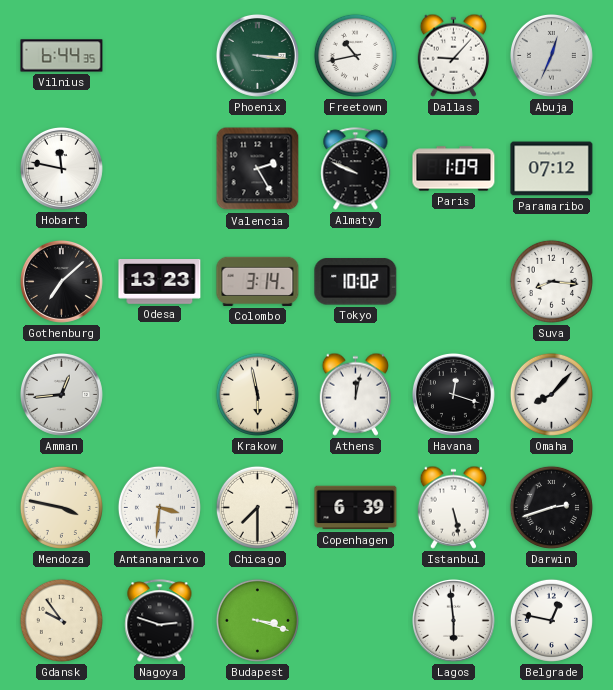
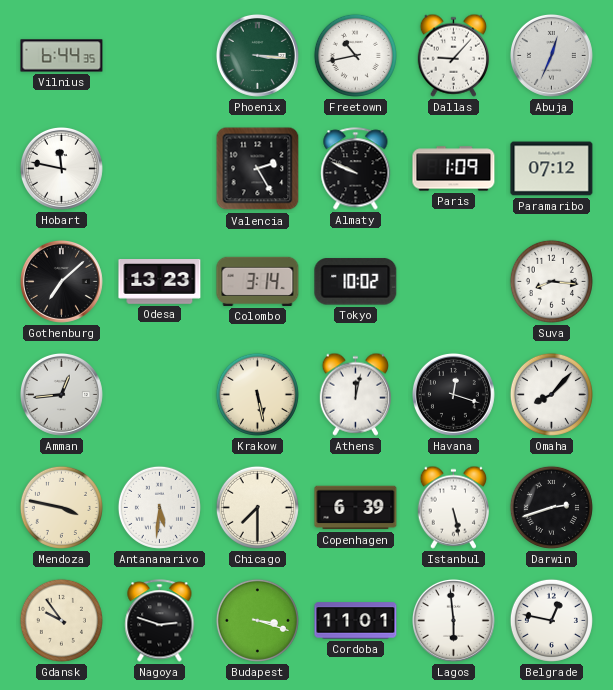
Krakow: 5:58 -> 5:28 (257, 394)
Antananarivo: 3:31 -> 5:31 (159, 507)
Cordoba: none -> 11:01 (356, 621)
